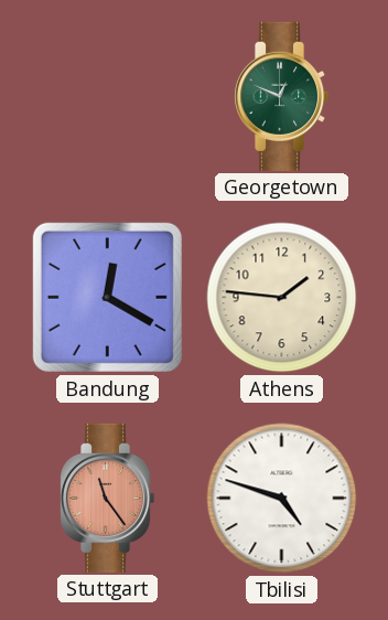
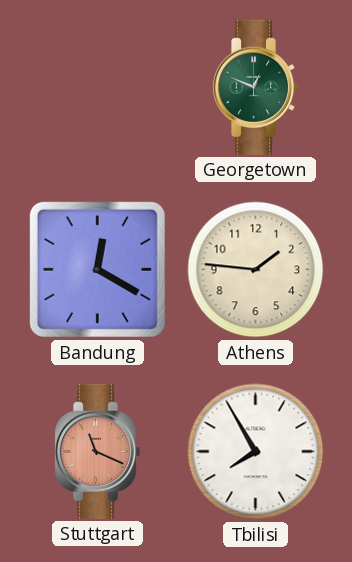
Stuttgart: 11:24 -> 11:19 (97, 451)
Tbilisi: 4:48 -> 7:55 (256, 452)
